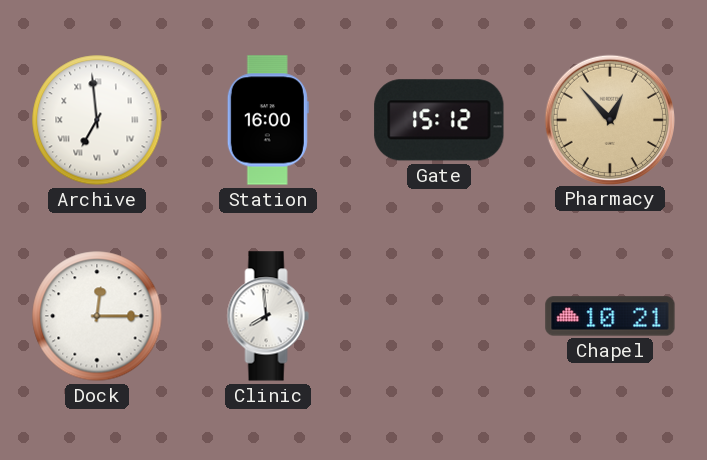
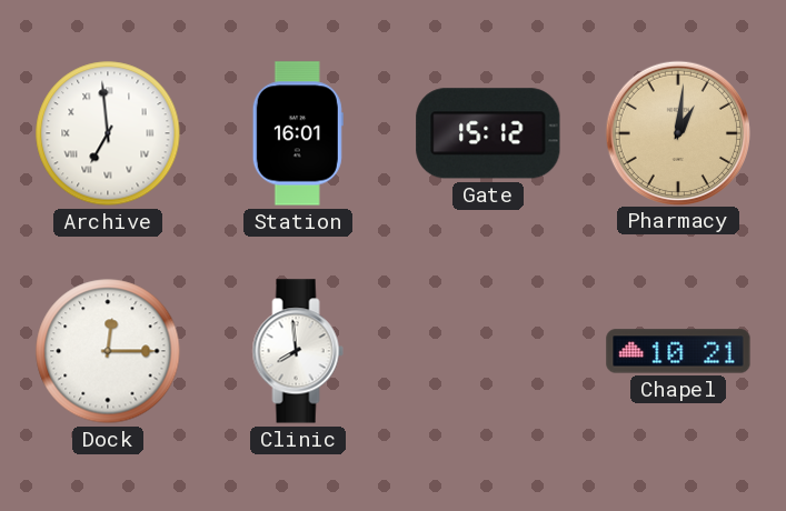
Station: 16:00 -> 16:01 (298, 133)
Pharmacy: 12:53 -> 1:01 (677, 132)
